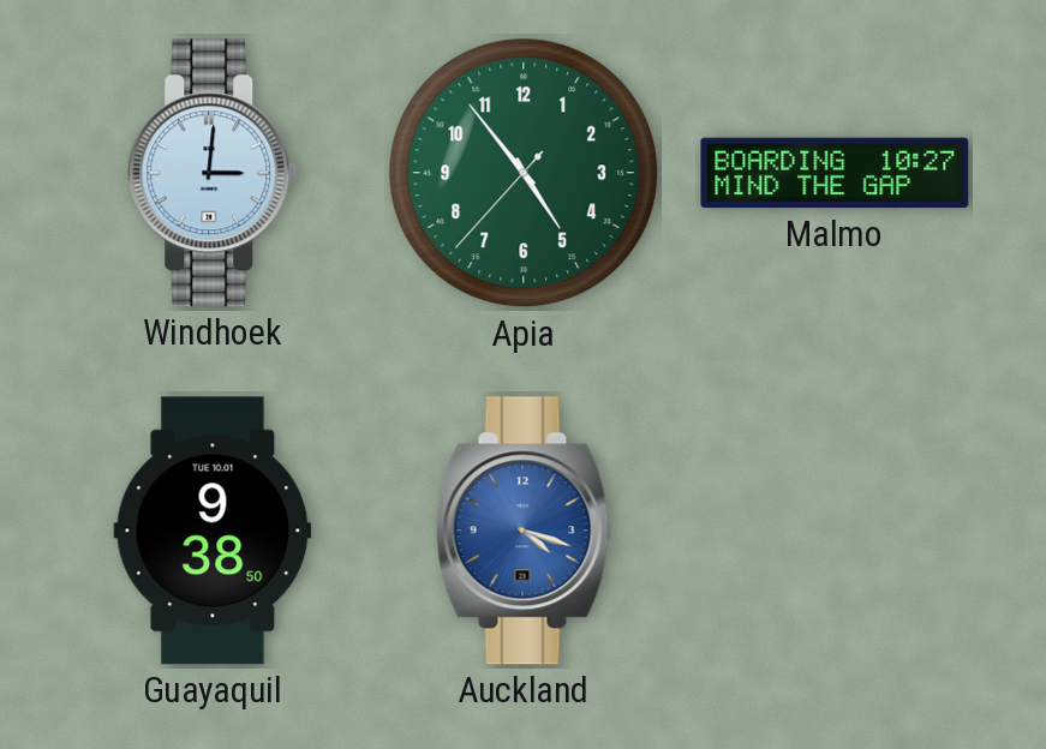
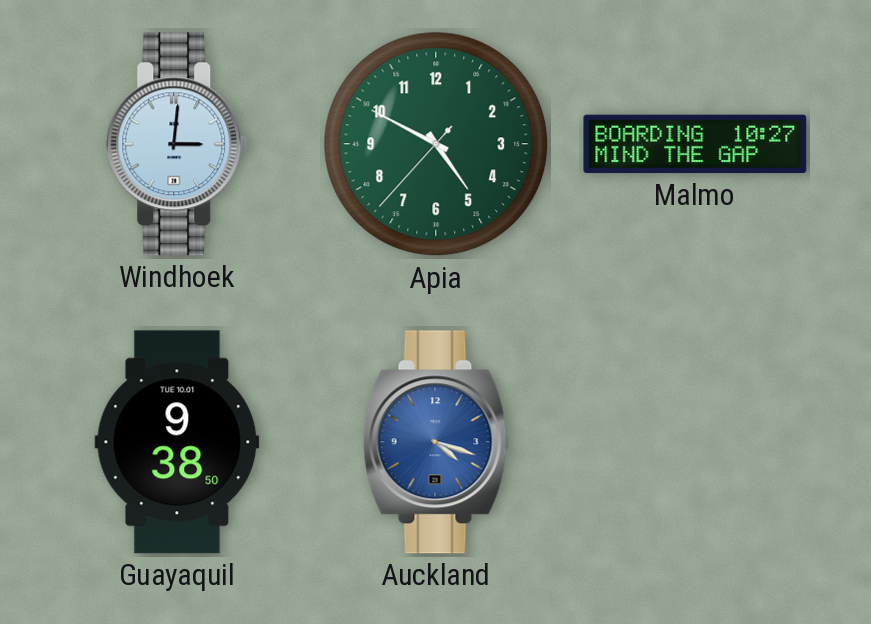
Apia: 4:53 -> 4:49 (436, 144)
